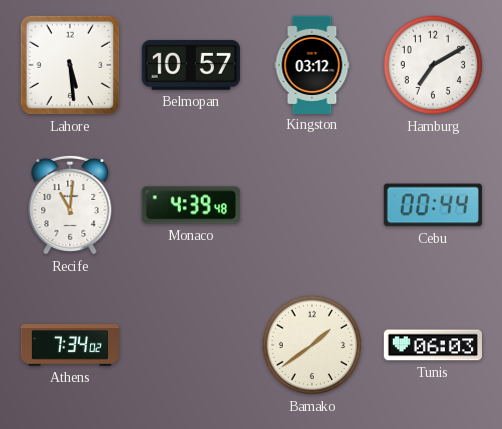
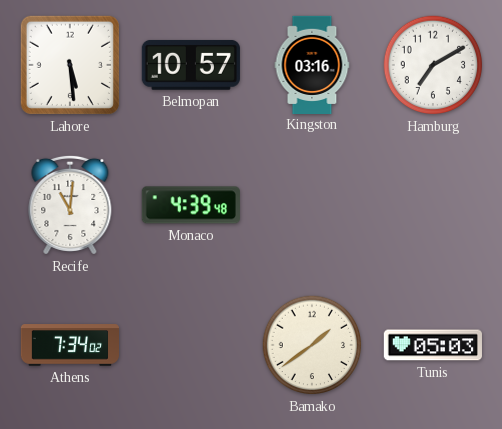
Kingston: 03:12 -> 03:16 (312, 64)
Cebu: 00:44 -> none (433, 205)
Tunis: 06:03 -> 05:03 (433, 345)
